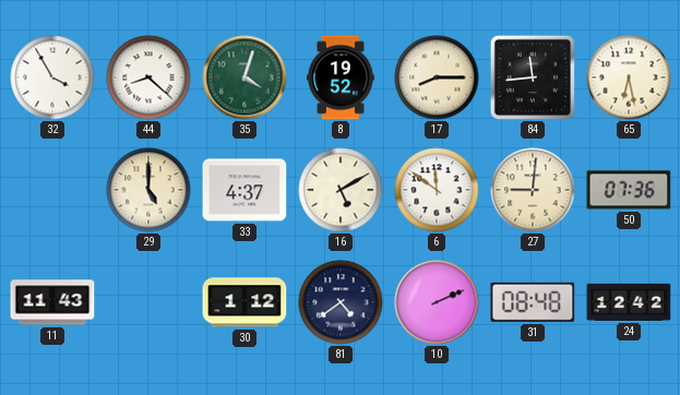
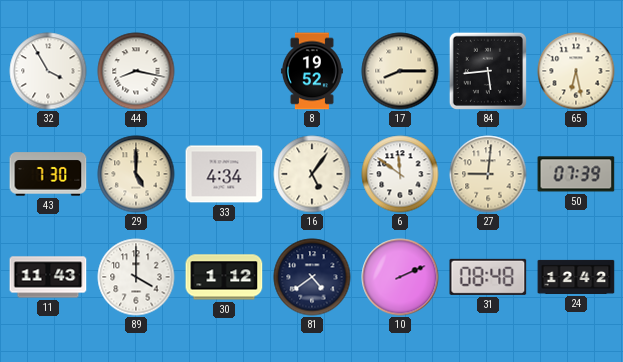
44: 8:22 -> 8:17 (136, 71)
35: 4:03 -> none (244, 77)
84: 11:44 -> 5:44 (488, 71)
43: none -> 7:30 (48, 174)
33: 4:37 -> 4:34 (224, 174)
16: 5:10 -> 5:06 (312, 174)
50: 07:36 -> 07:39 (576, 174)
89: none -> 4:00 (136, 277)
